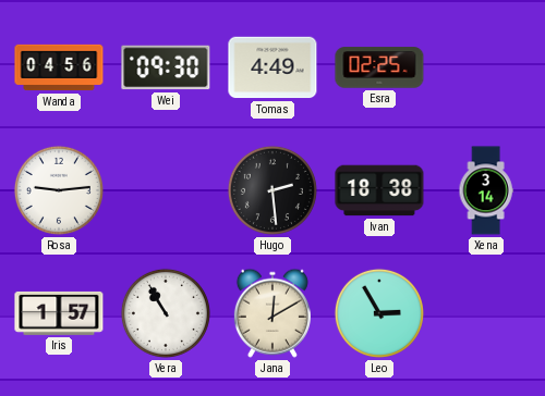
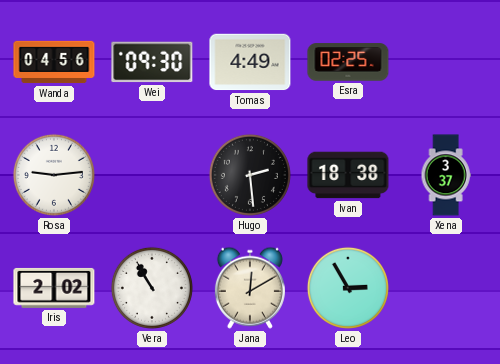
Xena: 3:14 -> 3:37 (446, 175)
Iris: 1:57 -> 2:02 (54, 288)
